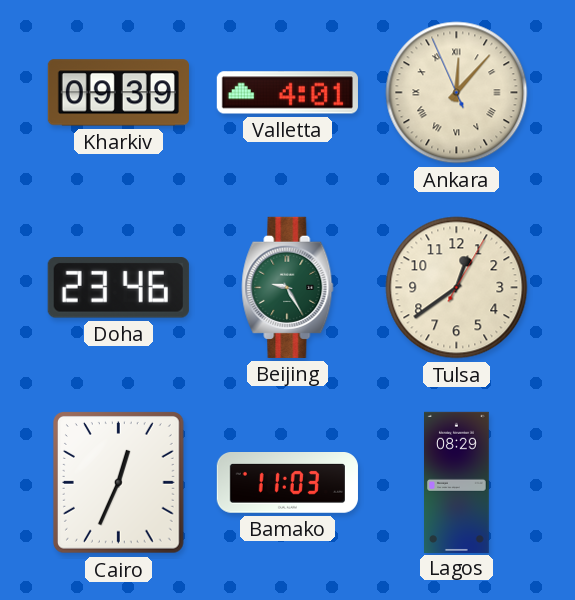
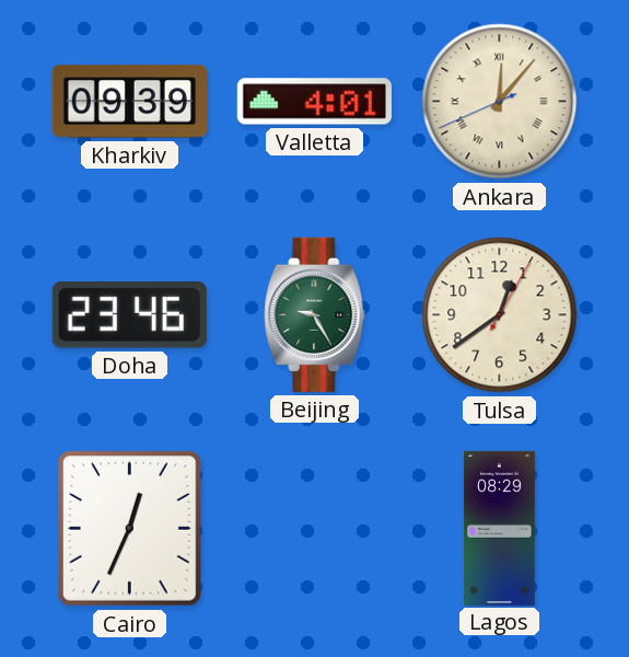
Ankara: 12:06:56 -> 12:06:41 (500, 102)
Bamako: 11:03 -> none (287, 483)
